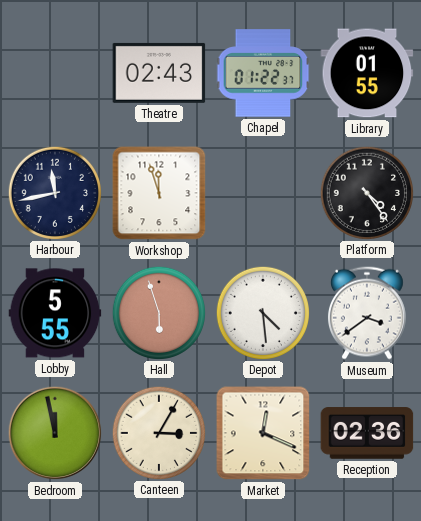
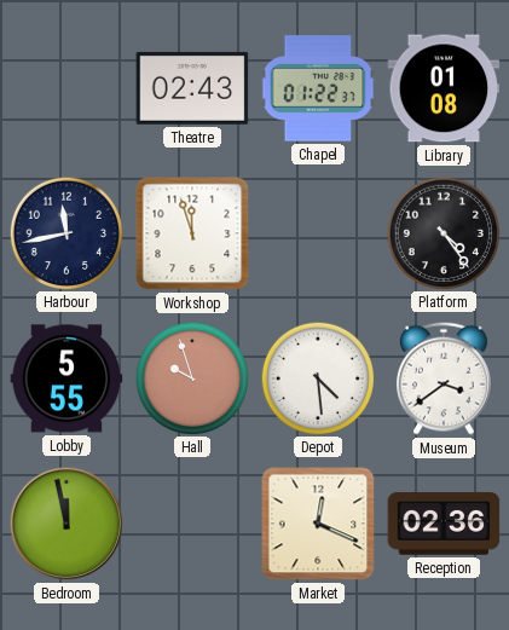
Library: 01:55 -> 01:08 (444, 88)
Hall: 5:57 -> 9:57 (191, 377)
Canteen: 3:05 -> none (158, 432)
